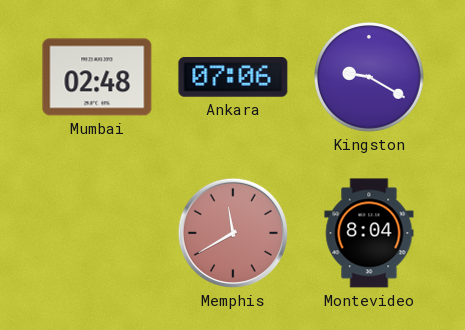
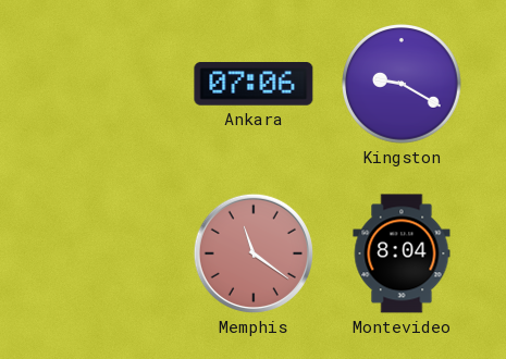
Mumbai: 02:48 -> none (97, 77)
Memphis: 11:40 -> 11:21 (254, 253)
